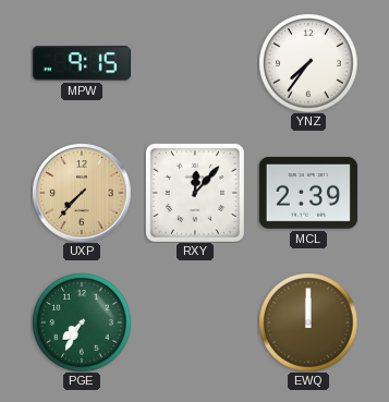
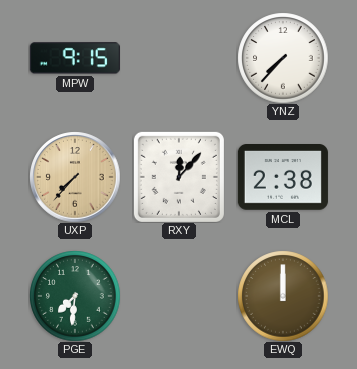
YNZ: 7:36 -> 7:37 (283, 58)
MCL: 2:39 -> 2:38 (283, 178)
PGE: 7:35 -> 7:31 (75, 296)
